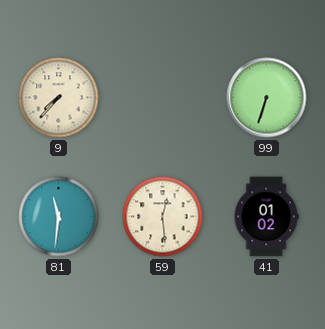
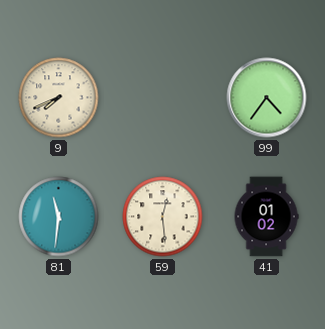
9: 7:37 -> 7:41 (59, 98)
99: 6:33 -> 4:36 (267, 98)
